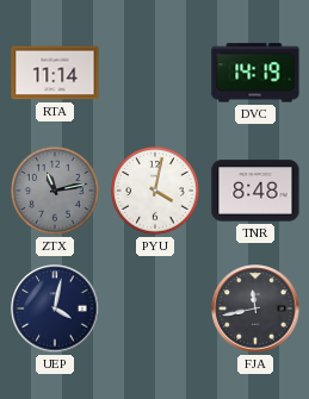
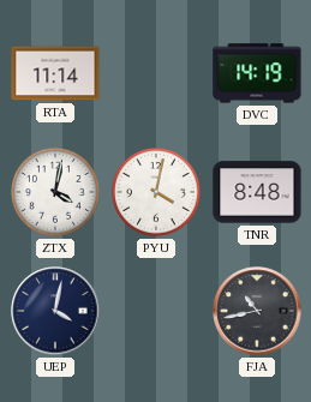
ZTX: 11:13 -> 4:02 (56, 193)
ZTX dial: grey -> white (56, 193)
FJA: 11:43 -> 10:43 (257, 311)
